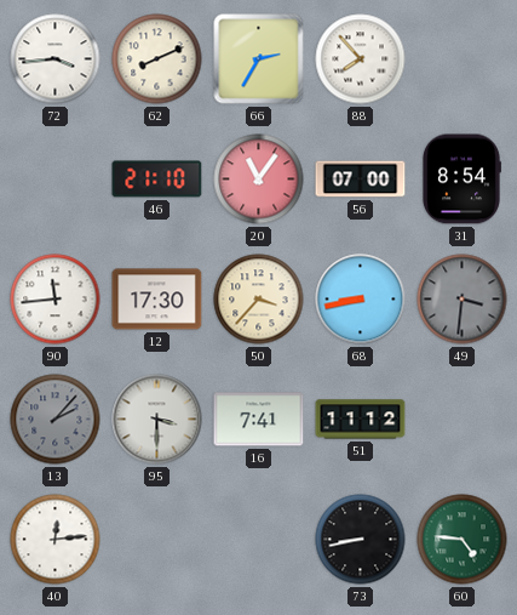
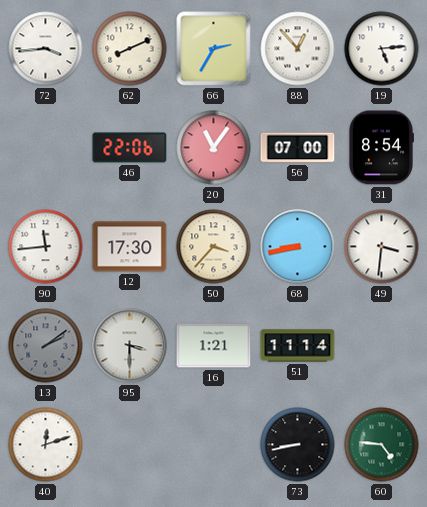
88: 7:53 -> 12:53 (298, 49)
19: none -> 5:14 (382, 49)
46: 21:10 -> 22:06 (130, 148)
49 dial: grey -> white (382, 247)
13: 2:07 -> 2:09 (46, 346)
16: 7:41 -> 1:21 (214, 346)
51: 11:12 -> 11:14 (298, 346)
40: 12:14 -> 12:12 (46, 445)
